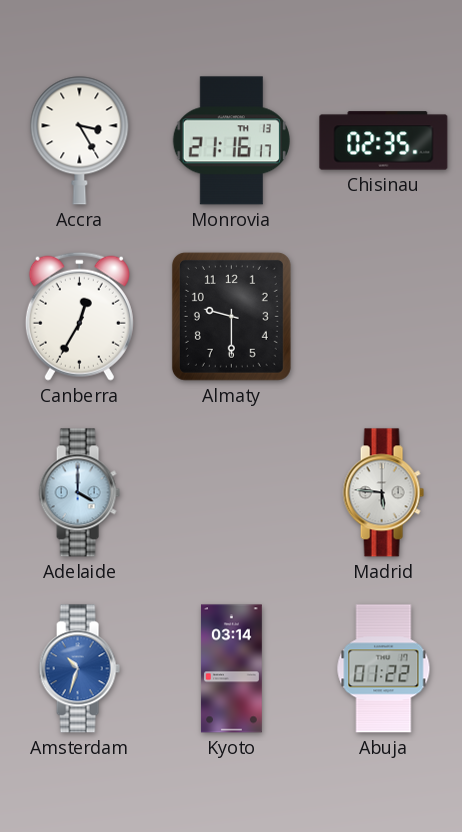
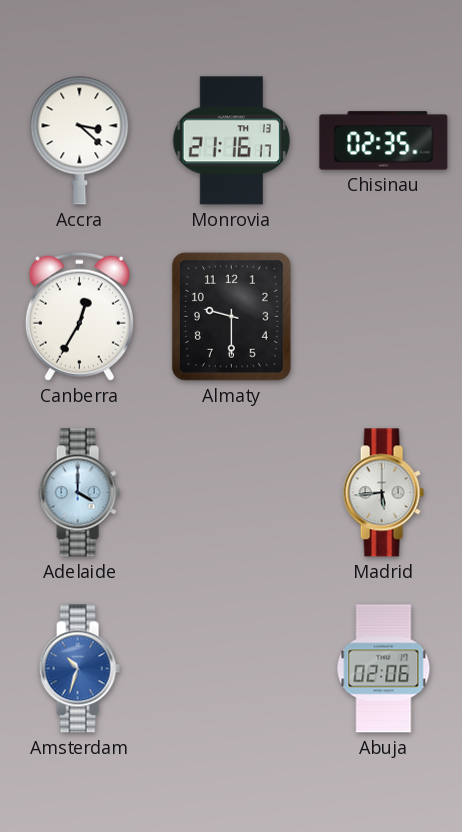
Accra: 3:25 -> 3:22 (80, 140)
Madrid: 5:46 -> 5:44 (383, 493)
Kyoto: 03:14 -> none (231, 669)
Abuja: 01:22 -> 02:06 (384, 669)
